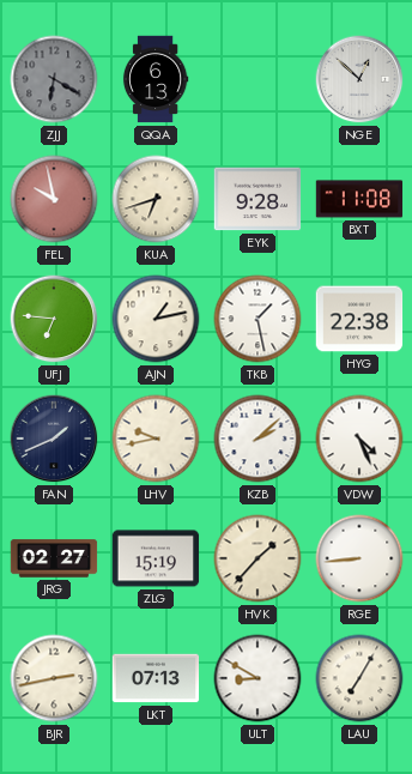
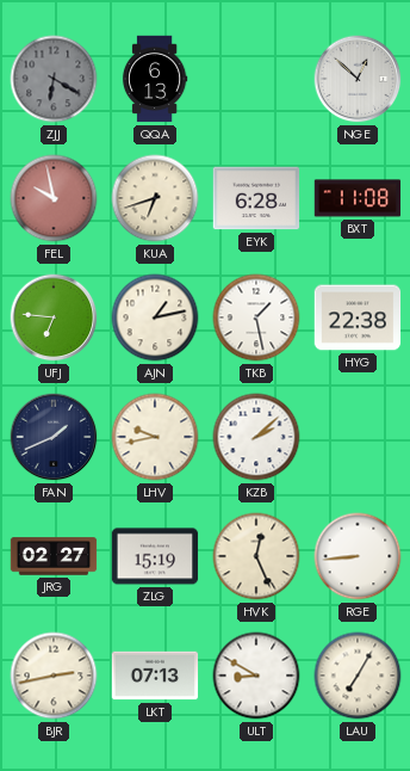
EYK: 9:28 -> 6:28 (256, 198)
VDW: 4:26 -> none (359, 439)
HVK: 1:37 -> 12:26 (256, 556)
